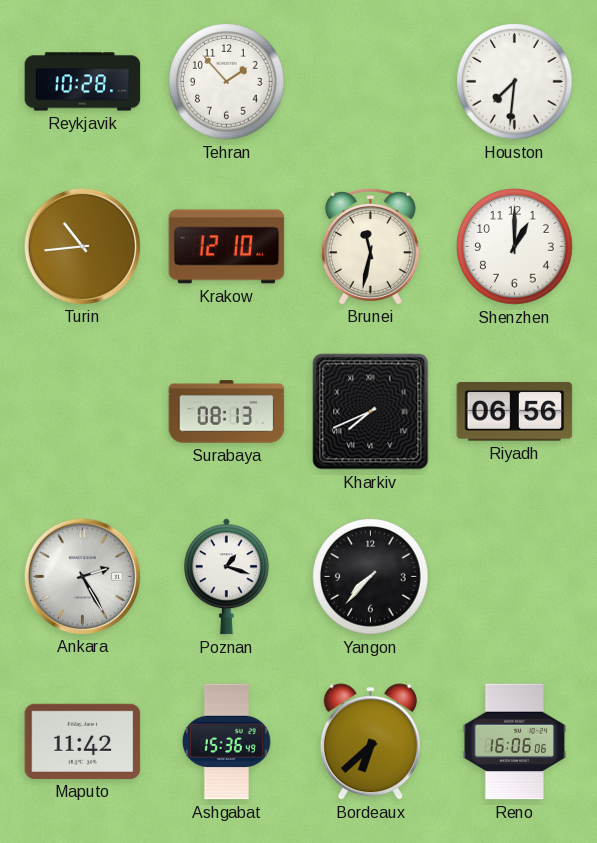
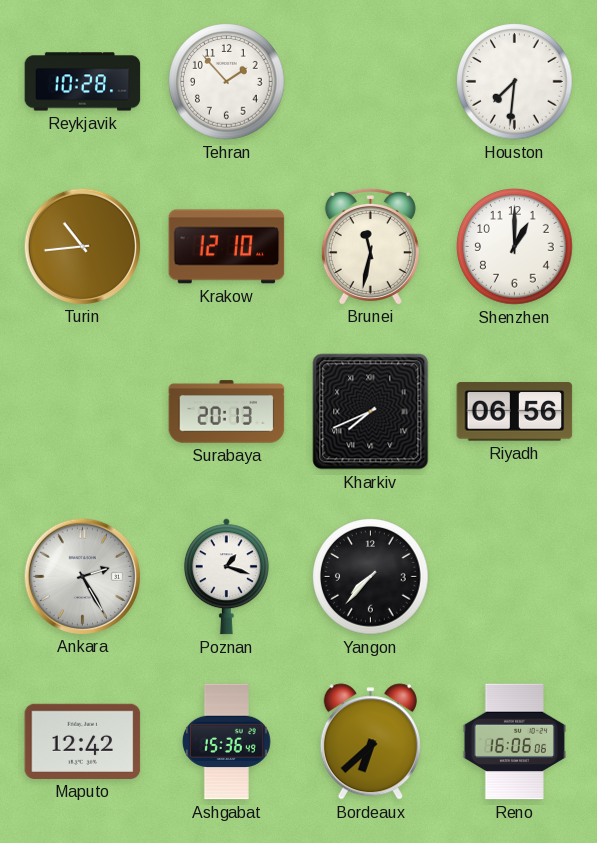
Surabaya: 08:13 -> 20:13 (227, 412)
Maputo: 11:42 -> 12:42 (83, 741)
